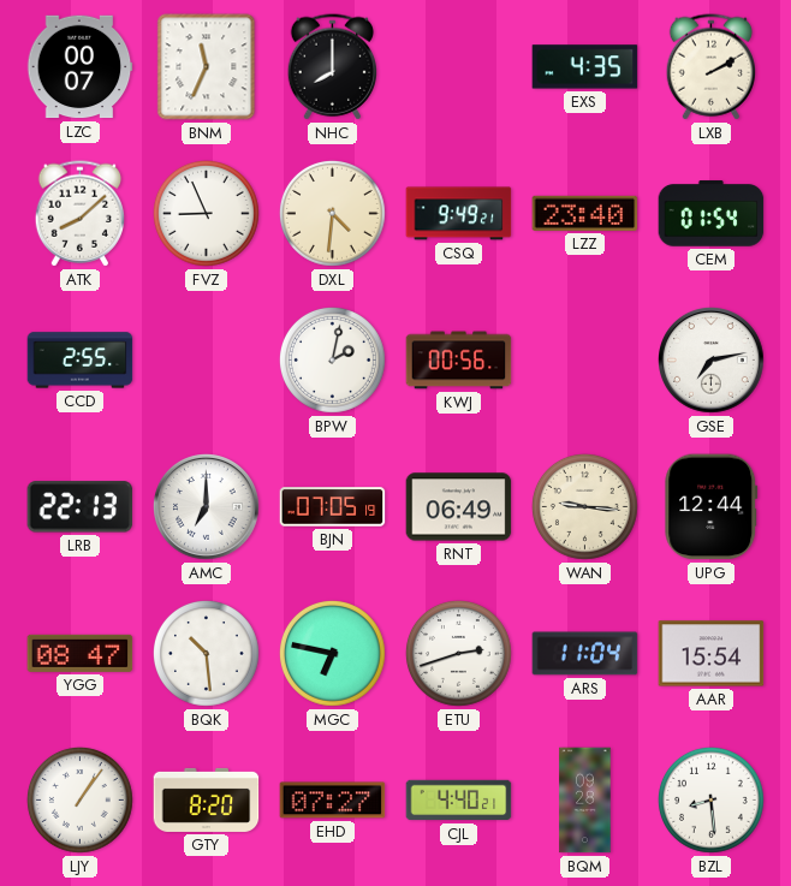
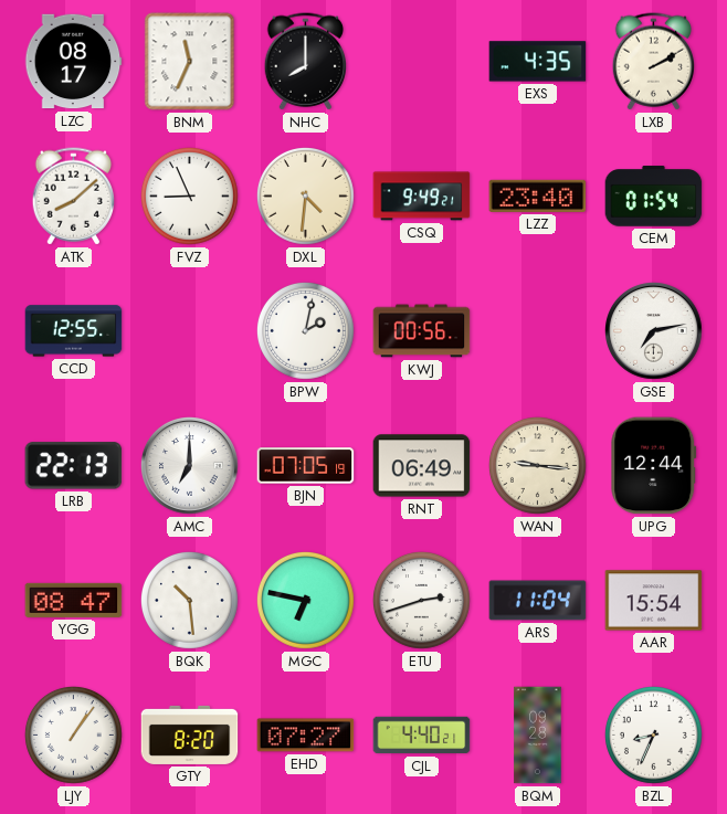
LZC: 00:07 -> 08:17 (73, 62)
CCD: 2:55 -> 12:55 (74, 331)
BZL: 8:29 -> 8:34 (654, 736)
